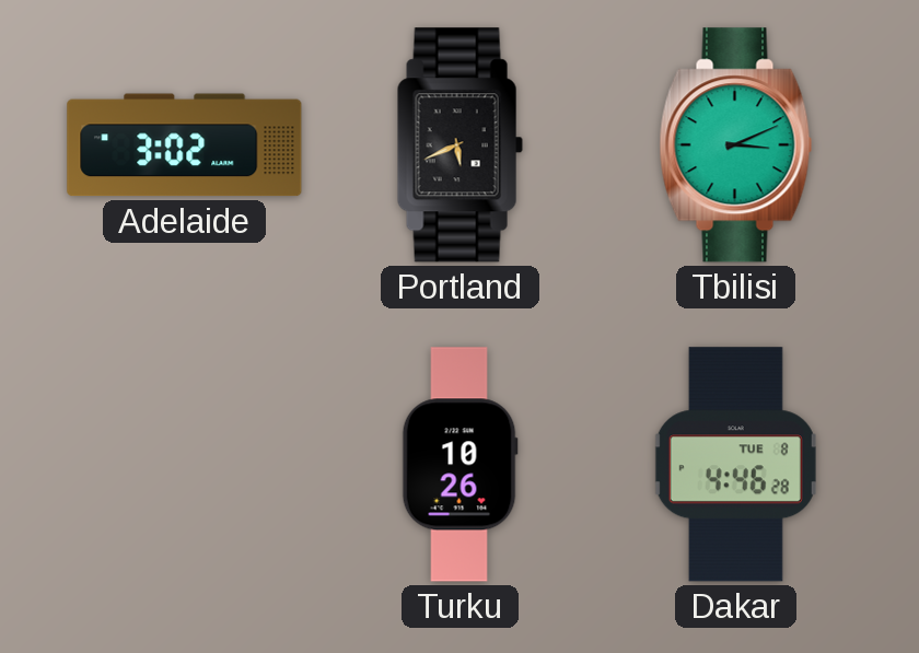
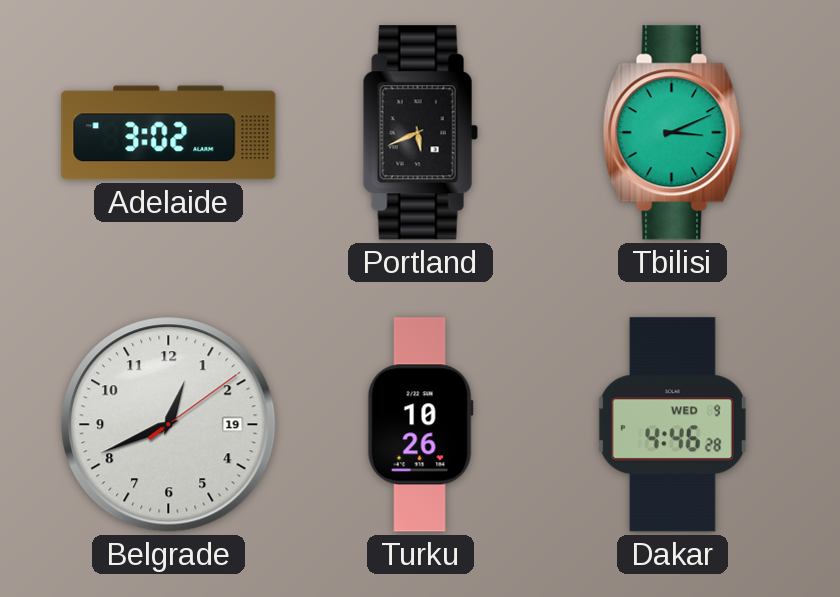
Belgrade: none -> 12:41 (169, 425)
Dakar date: TUE 8 -> WED 9 (672, 425)
